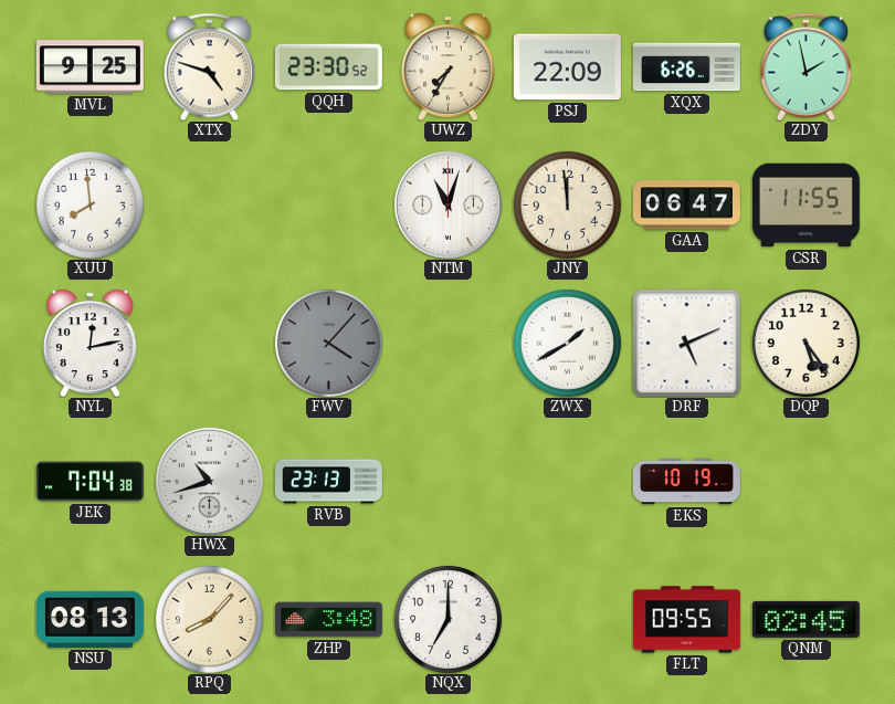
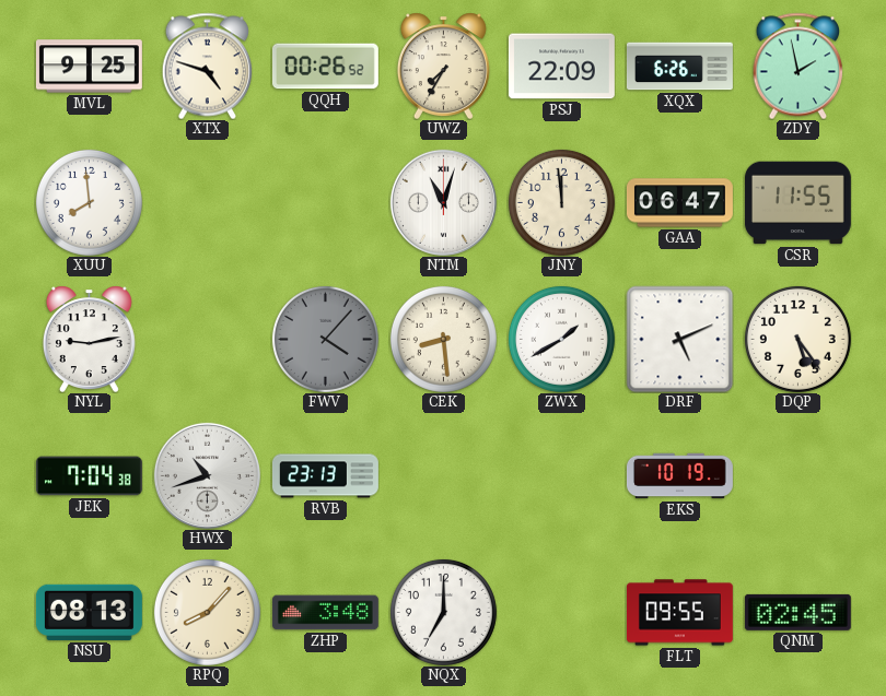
QQH: 23:30 -> 00:26 (325, 67)
NYL: 12:13 -> 9:13 (89, 339)
CEK: none -> 8:29 (443, 339)
